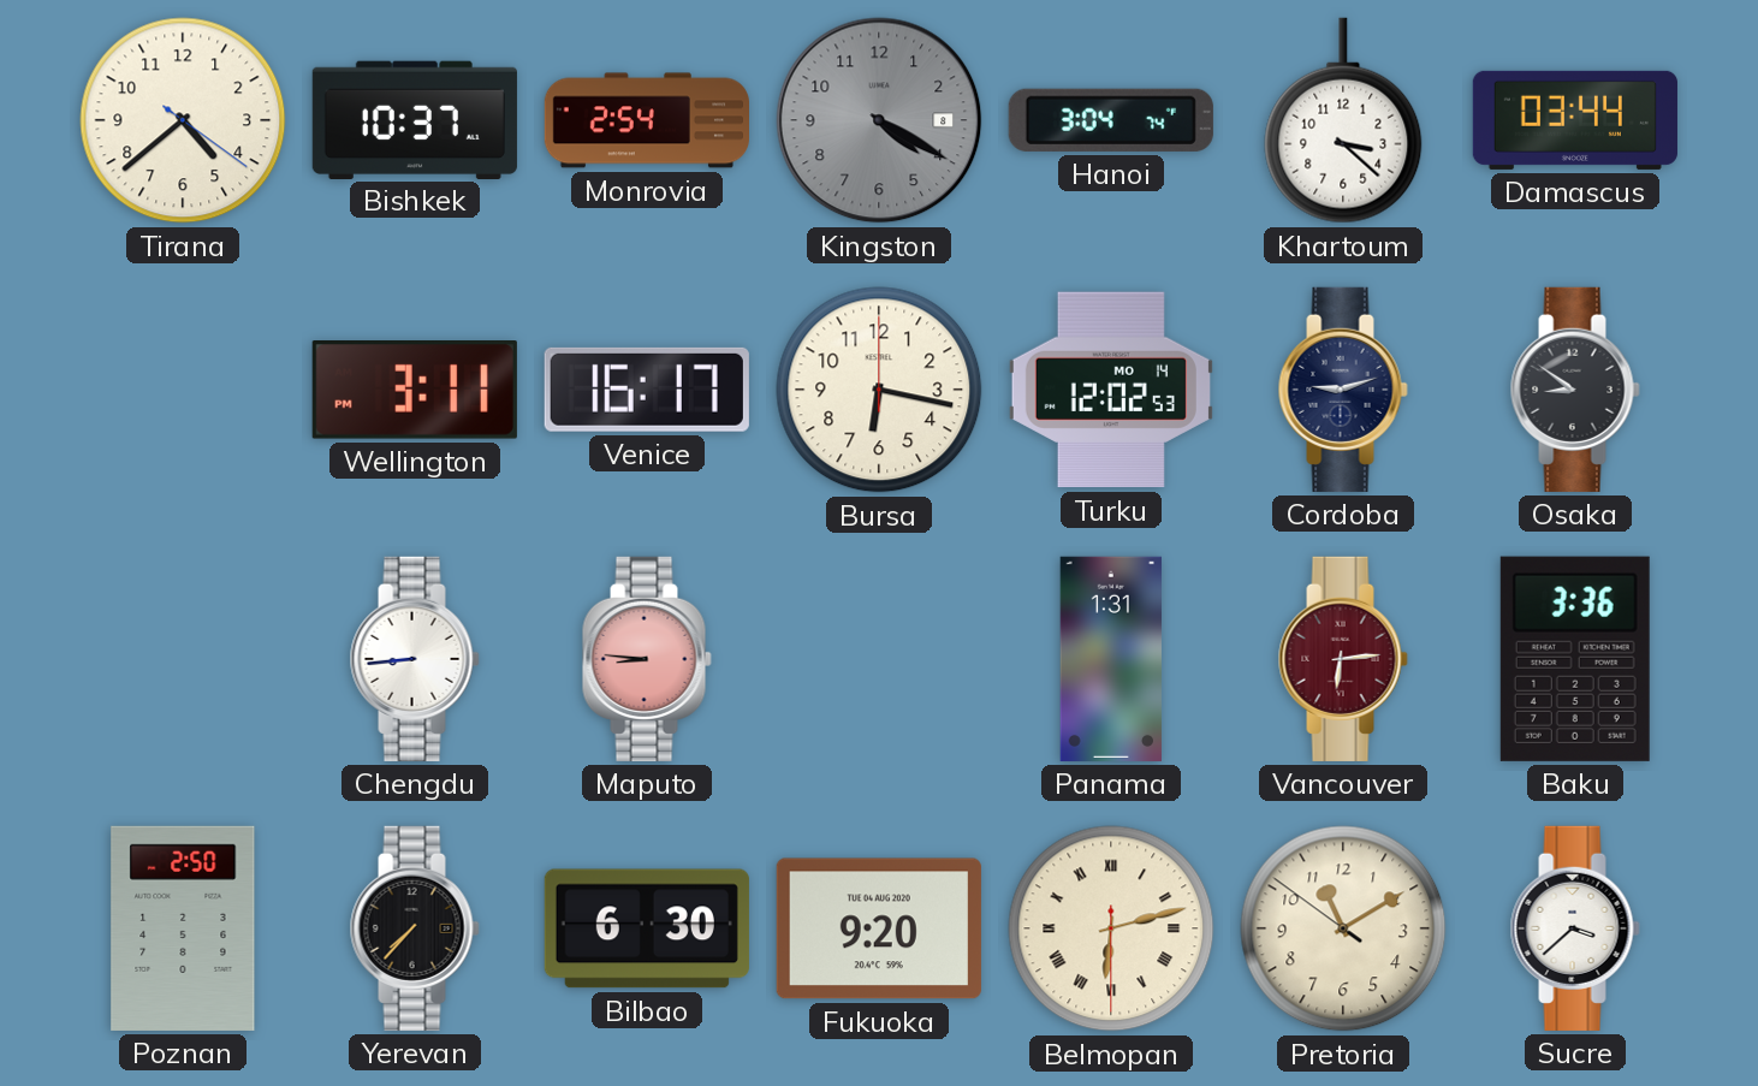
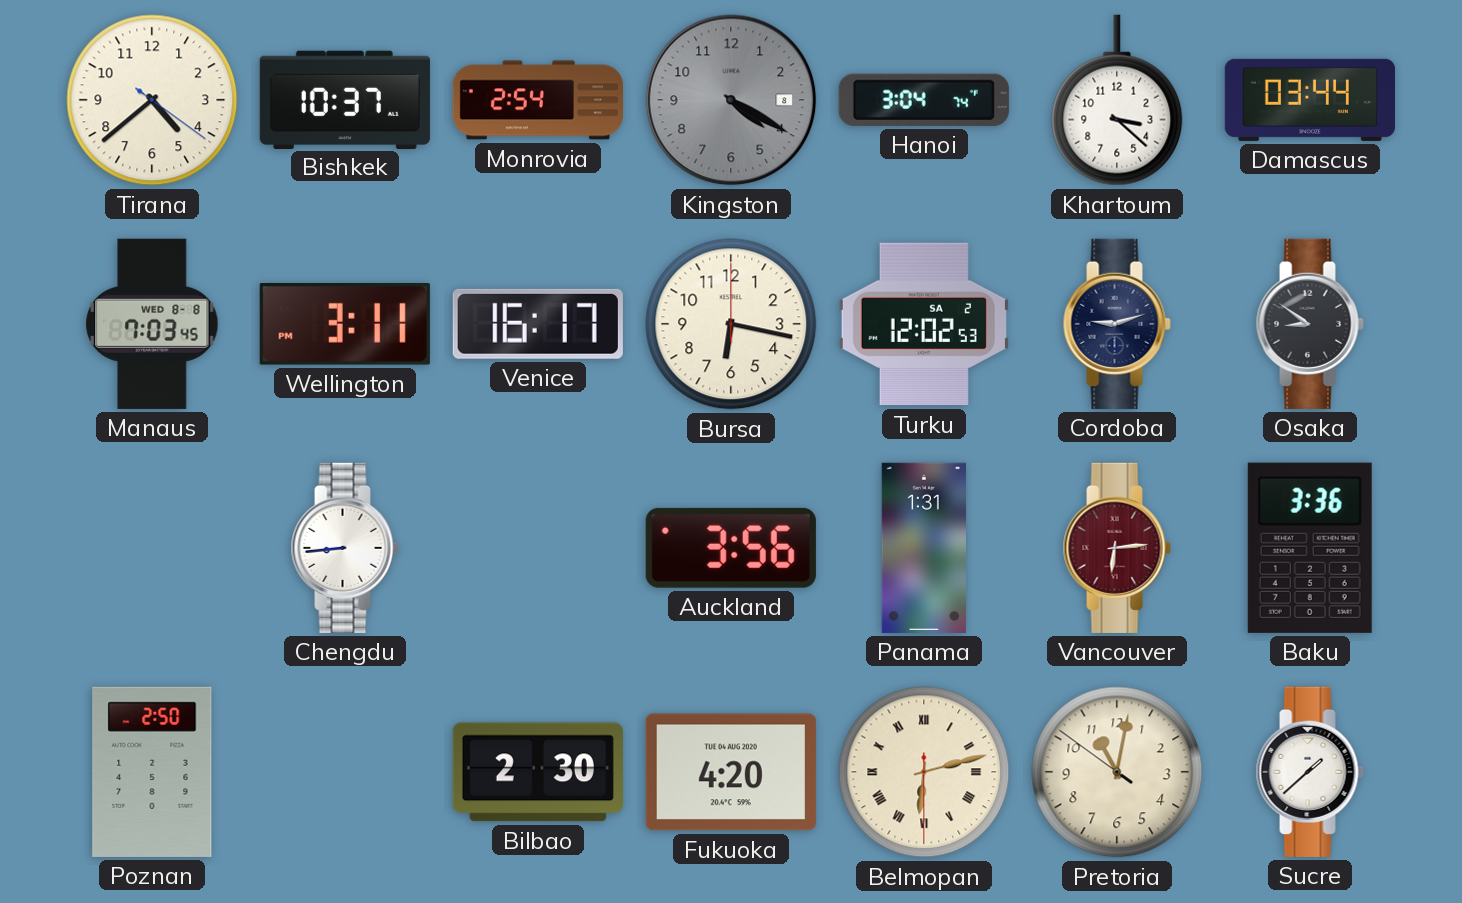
Manaus: none -> 7:03 (152, 324)
Turku date: MO 14 -> SA 2 (924, 324)
Maputo: 8:46 -> none (647, 659)
Auckland: none -> 3:56 (731, 548)
Yerevan: 7:37 -> none (415, 928)
Bilbao: 6:30 -> 2:30 (538, 772)
Fukuoka: 9:20 -> 4:20 (731, 772)
Pretoria: 11:09 -> 11:01 (1117, 772)
Sucre: 3:38 -> 1:38 (1310, 772)
